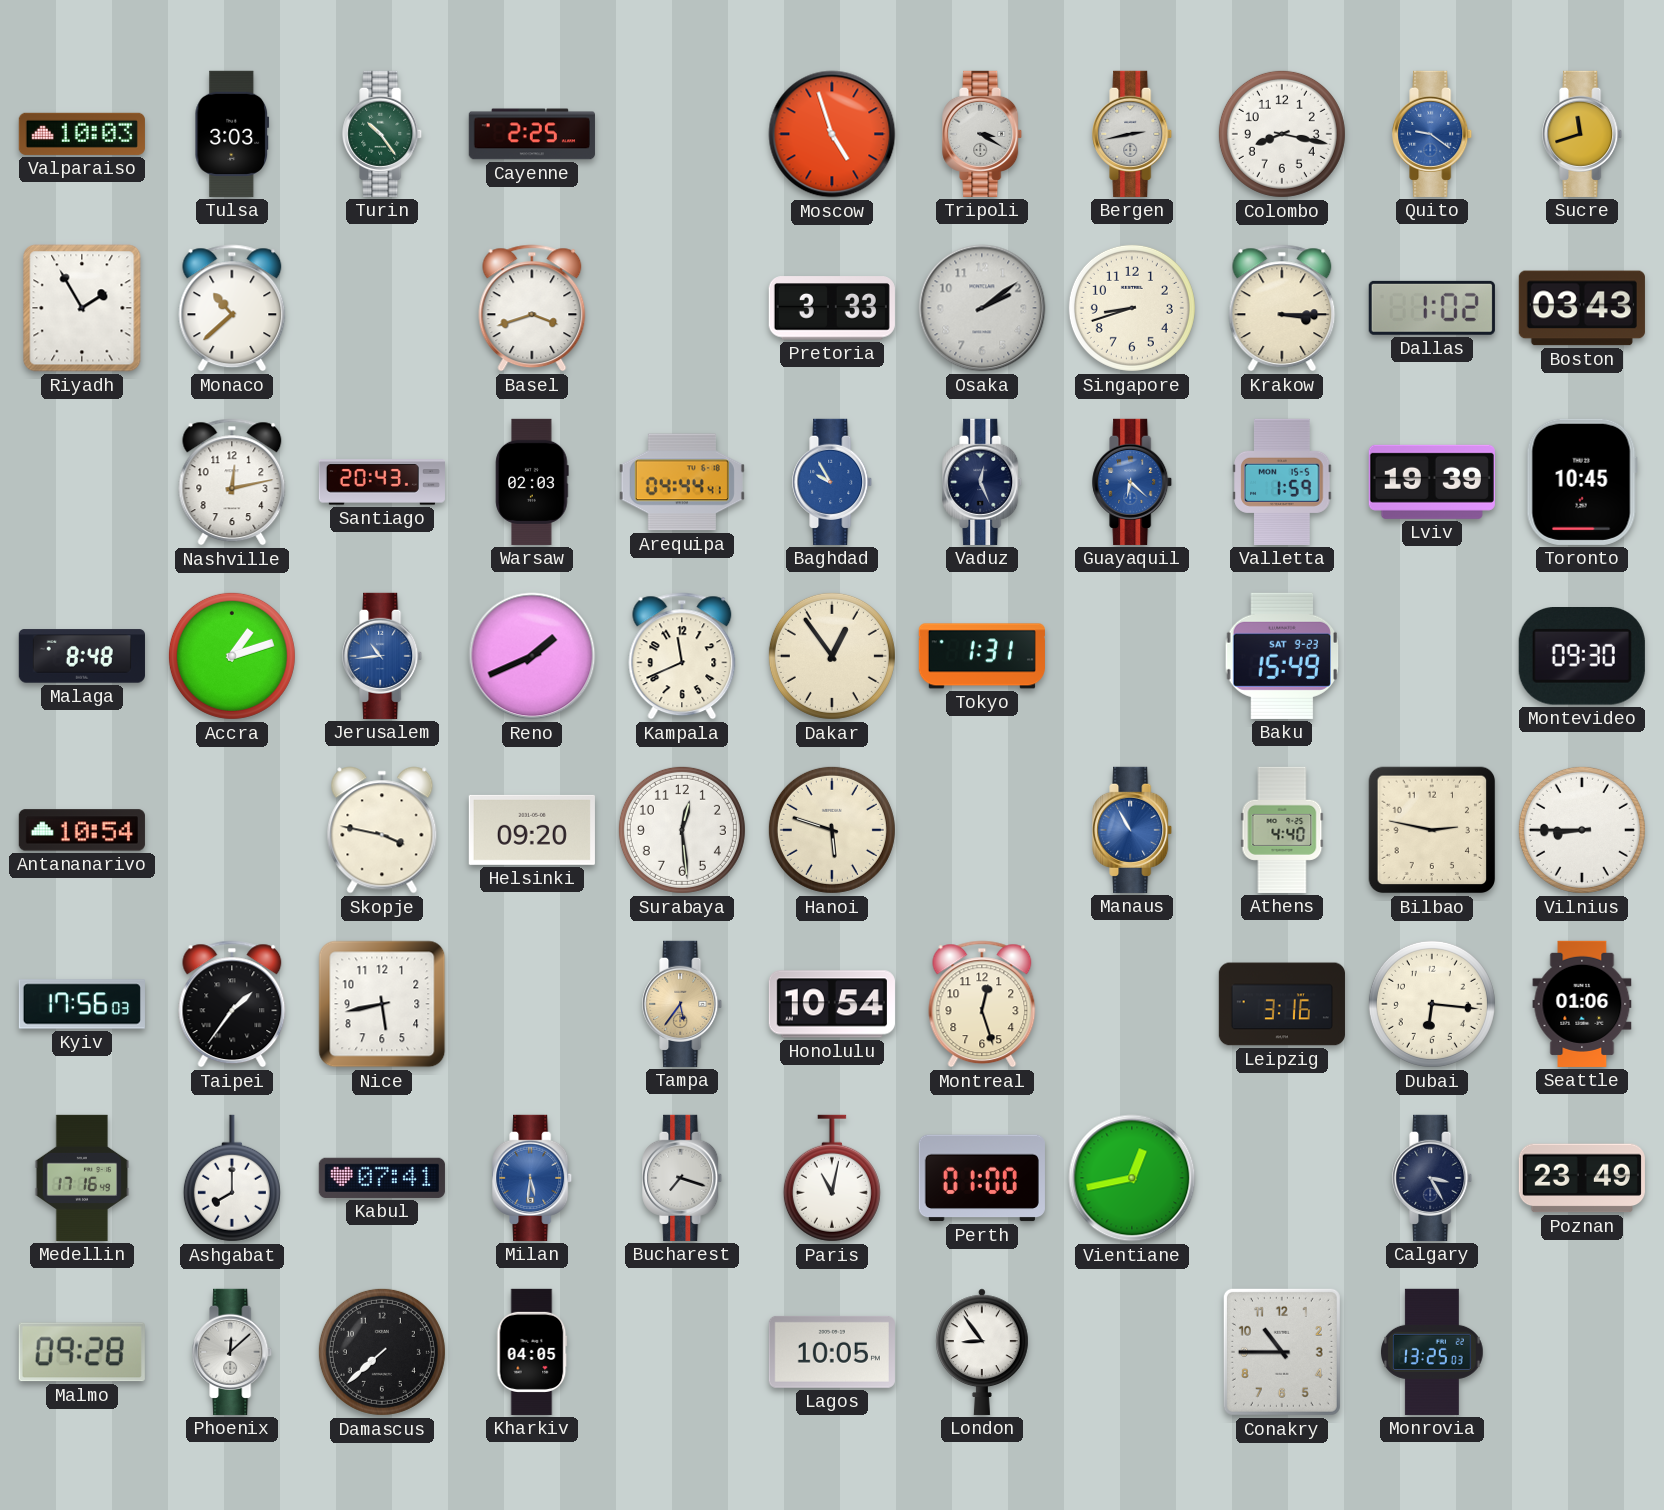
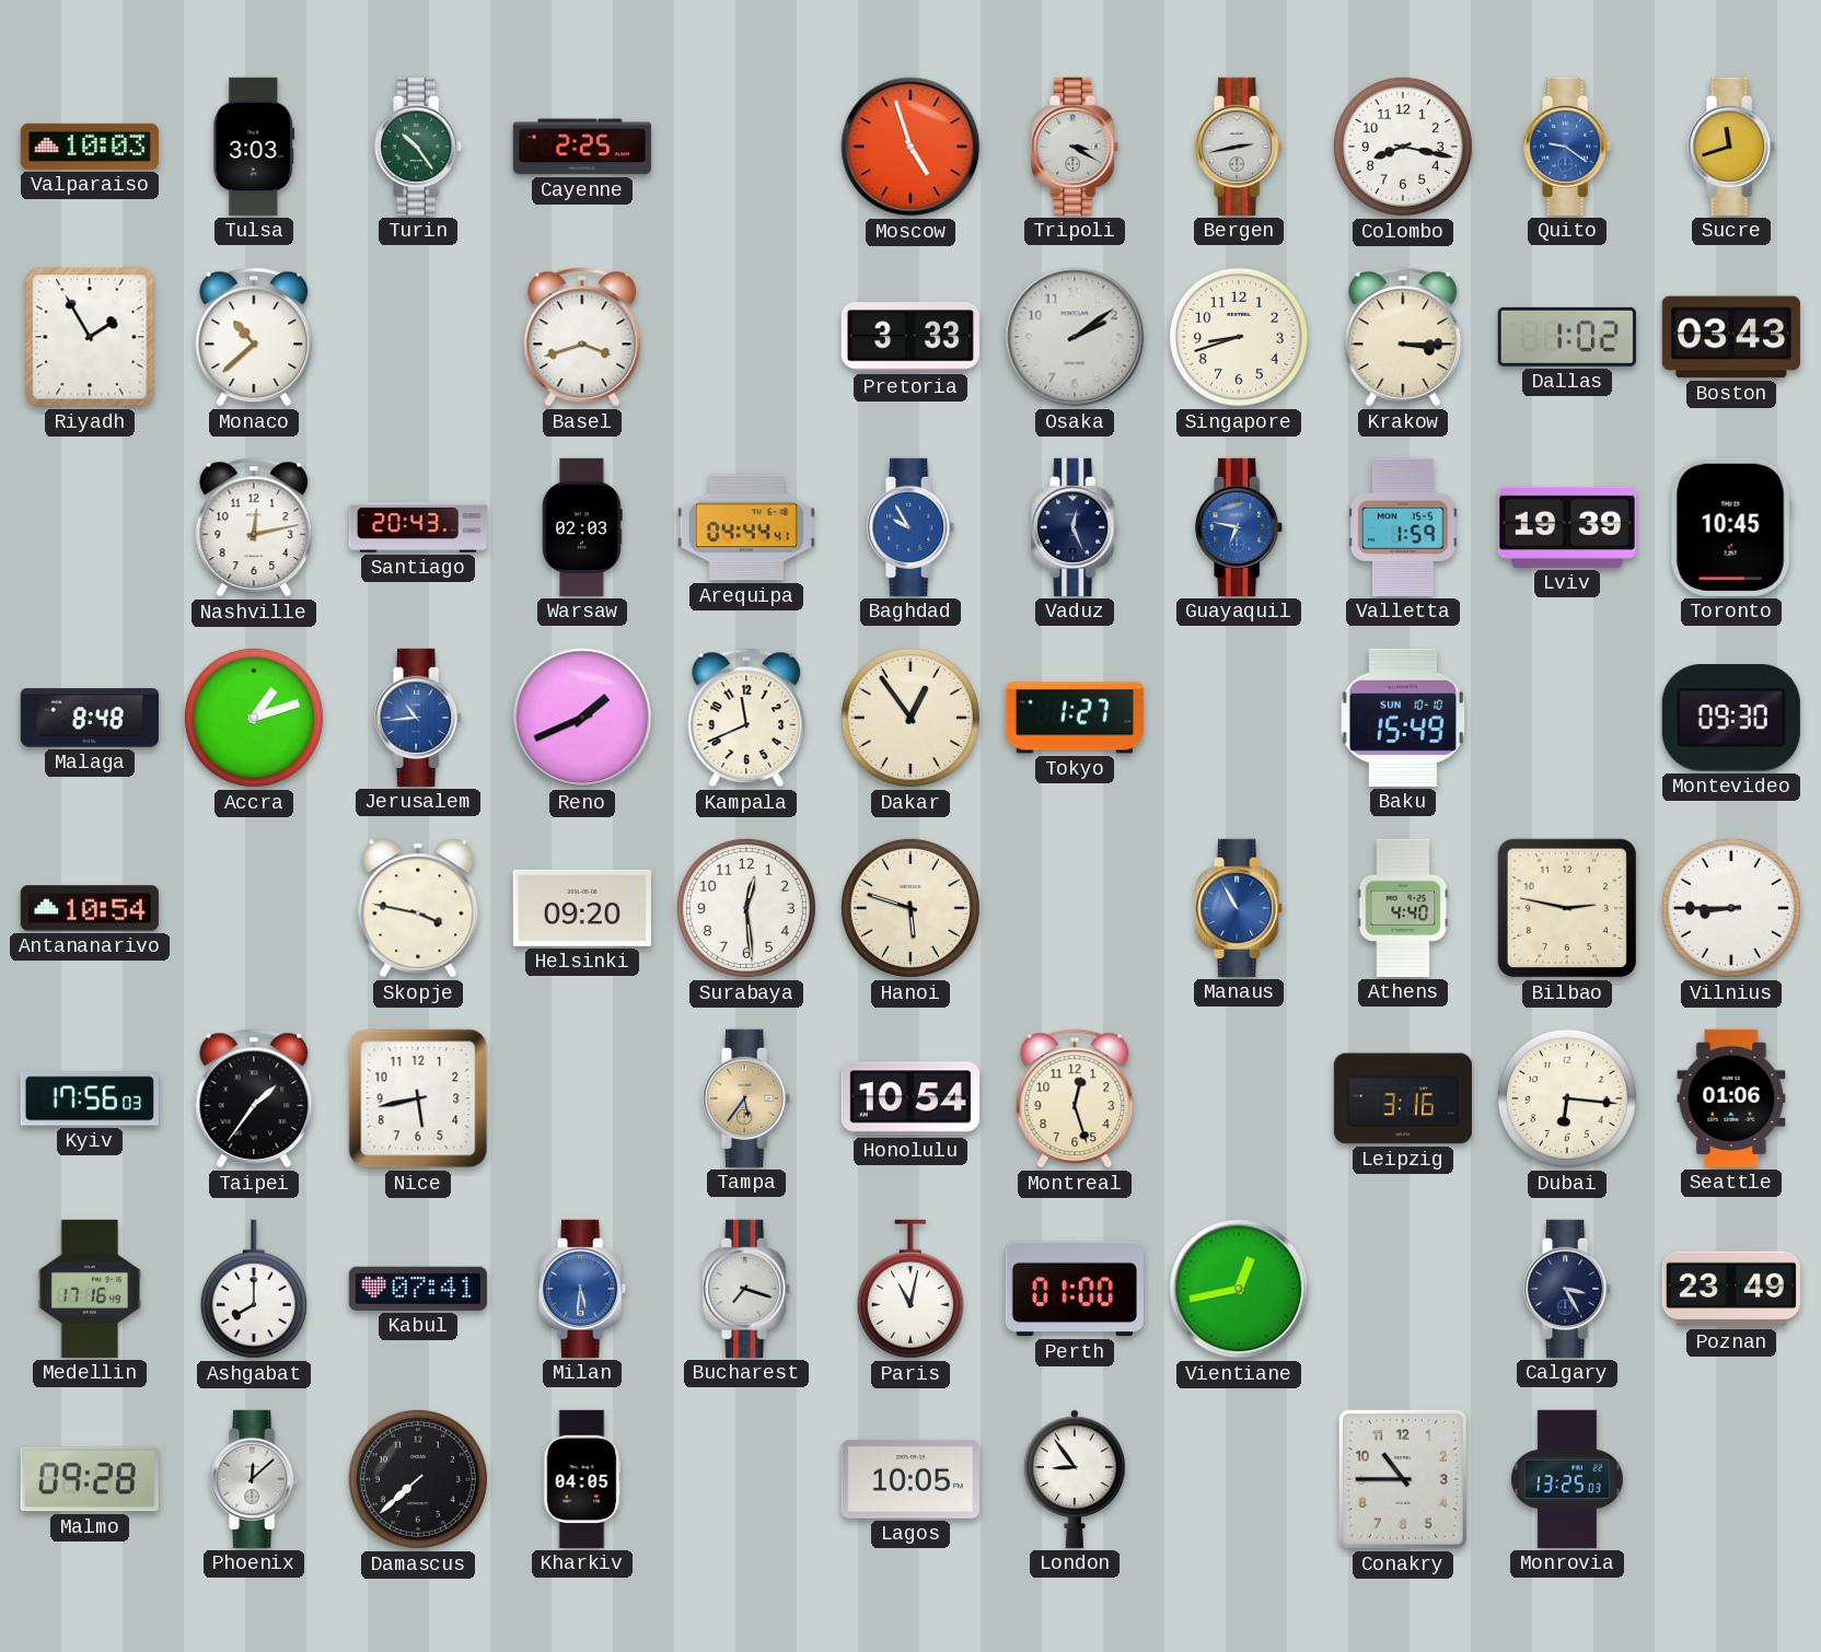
Guayaquil: 6:22 -> 6:47 (1240, 527)
Tokyo: 1:31 -> 1:27 (1075, 718)
Baku date: SAT 9-23 -> SUN 10-10 (1402, 718)
